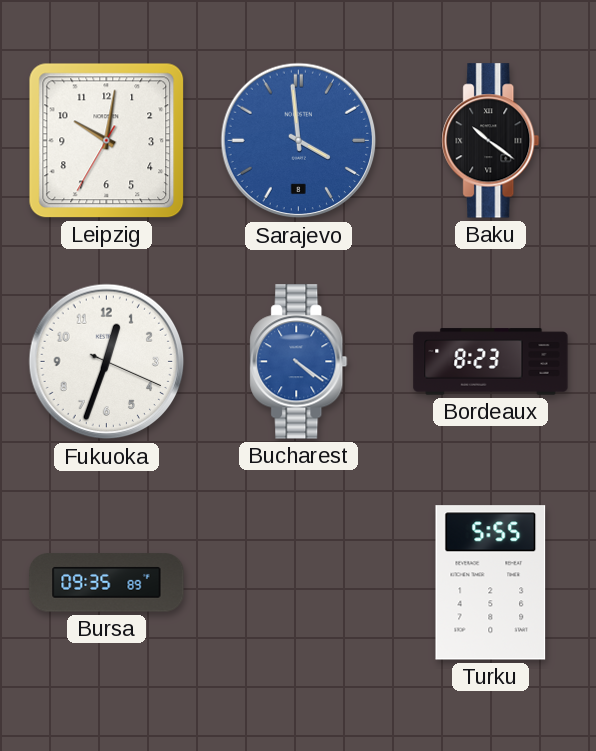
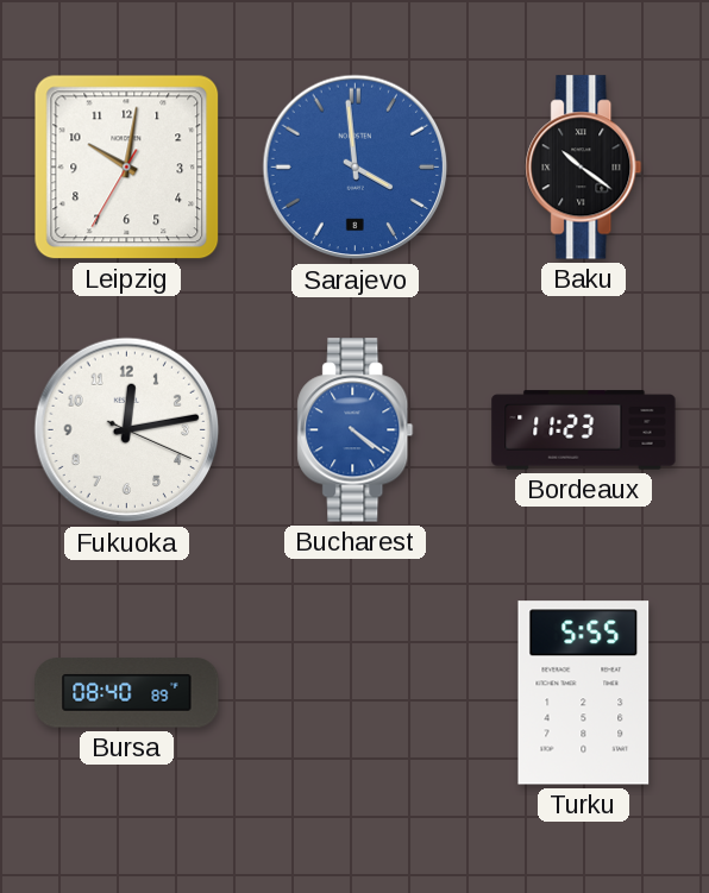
Fukuoka: 12:33 -> 12:13 (127, 430)
Bordeaux: 8:23 -> 11:23 (584, 430)
Bursa: 09:35 -> 08:40 (127, 693)
